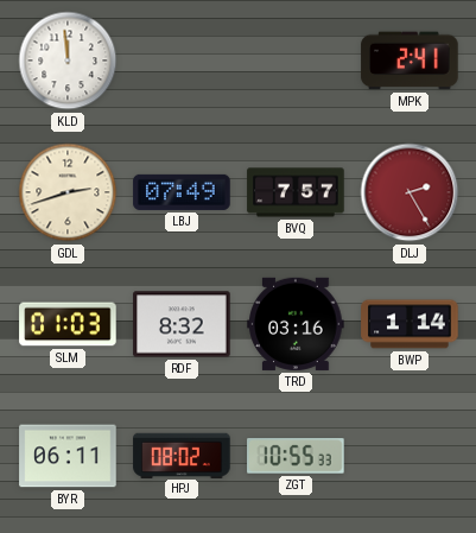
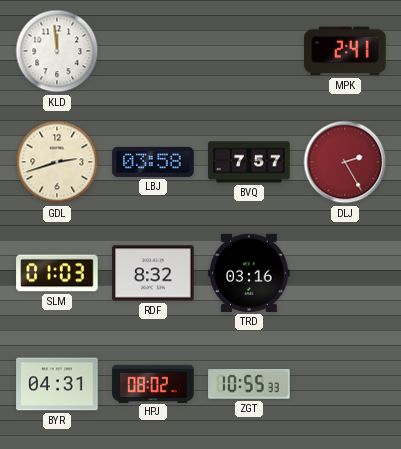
LBJ: 07:49 -> 03:58 (153, 162)
BWP: 1:14 -> none (410, 324)
BYR: 06:11 -> 04:31 (57, 384)
